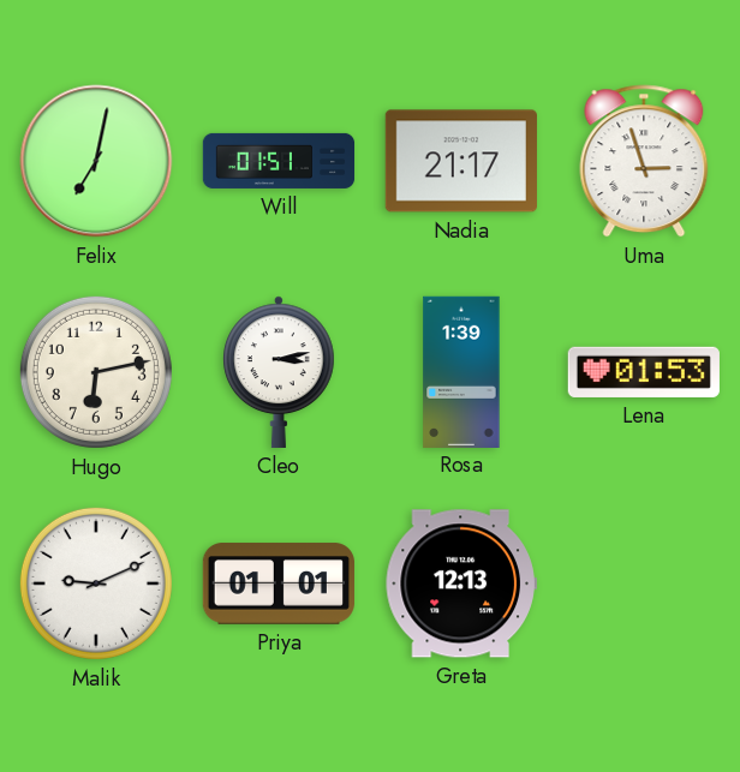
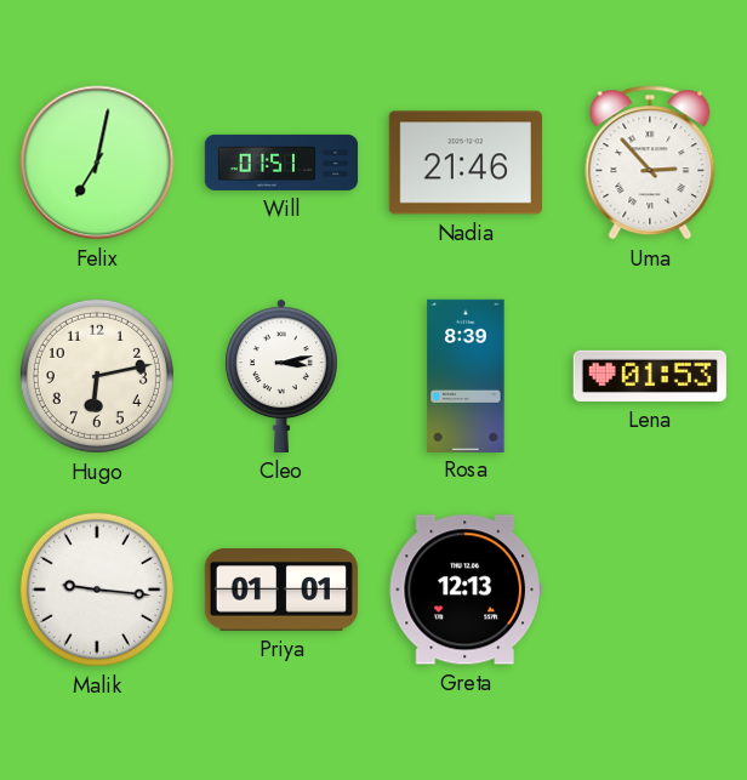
Nadia: 21:17 -> 21:46 (466, 163)
Uma: 2:57 -> 2:53 (650, 163)
Rosa: 1:39 -> 8:39 (466, 375)
Malik: 9:11 -> 9:16 (97, 590)
